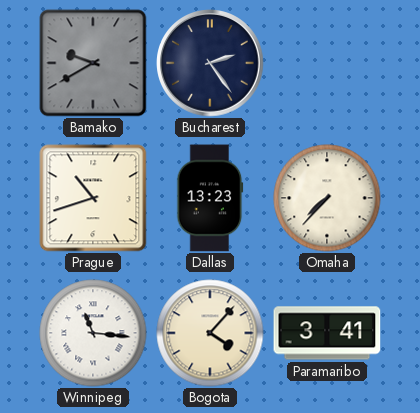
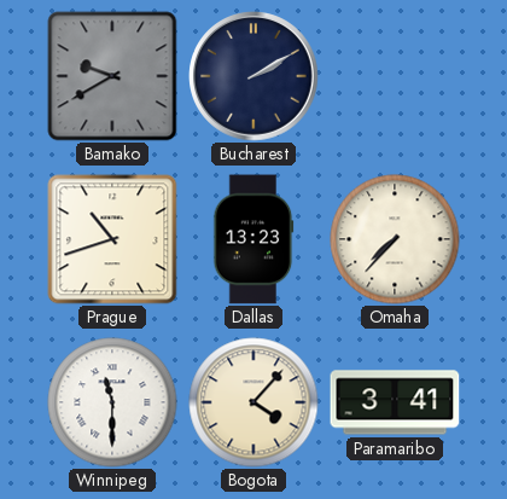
Bucharest: 2:24 -> 2:10 (253, 76)
Winnipeg: 11:16 -> 11:30 (112, 402)
